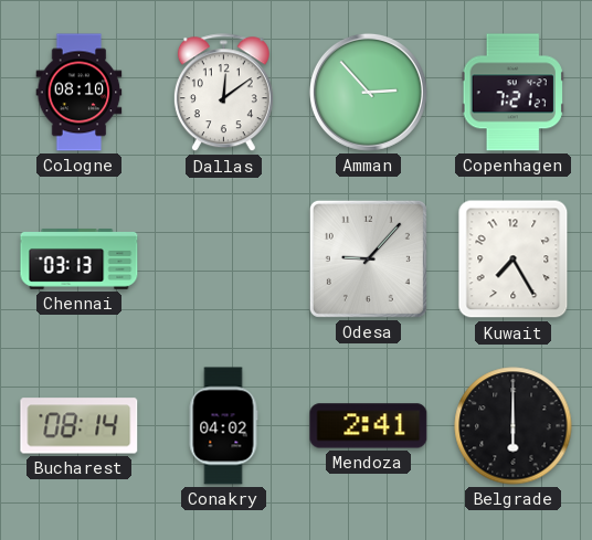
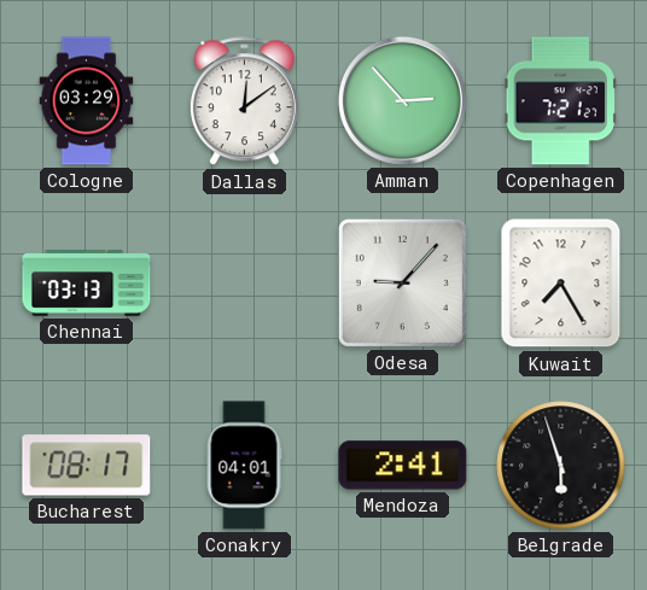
Cologne: 08:10 -> 03:29 (87, 101)
Bucharest: 08:14 -> 08:17 (87, 466)
Conakry: 04:02 -> 04:01 (244, 466)
Belgrade: 6:00 -> 5:57 (561, 466)
